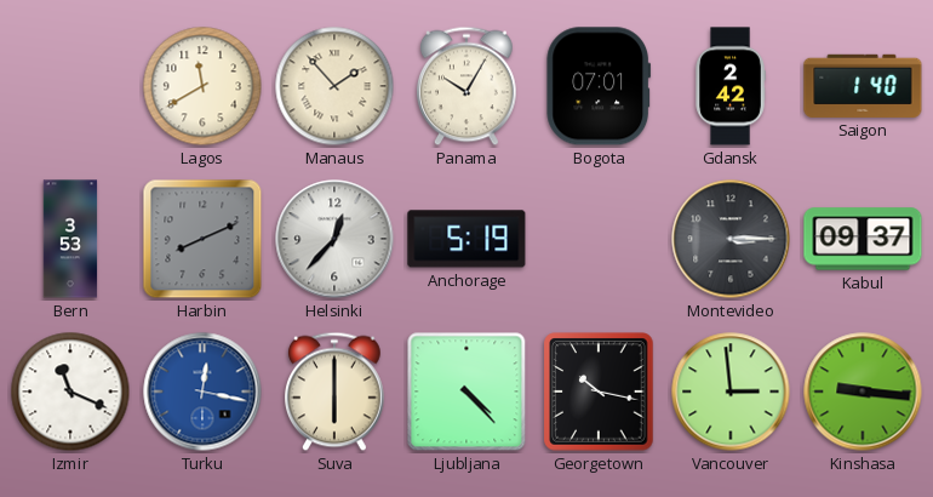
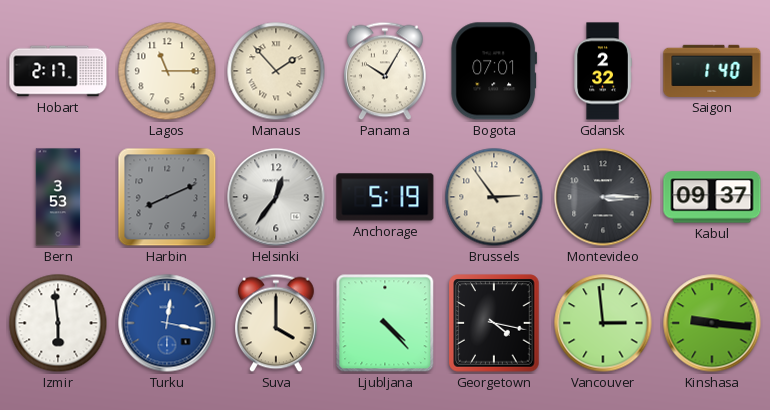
Hobart: none -> 2:17 (58, 71)
Lagos: 11:40 -> 11:15 (167, 71)
Gdansk: 2:42 -> 2:32 (603, 71)
Helsinki: 12:37 -> 12:36 (276, 197)
Brussels: none -> 2:54 (494, 197)
Izmir: 11:19 -> 5:59 (58, 323)
Suva: 6:00 -> 4:00 (277, 323)
Georgetown: 10:17 -> 4:17 (494, 323)
